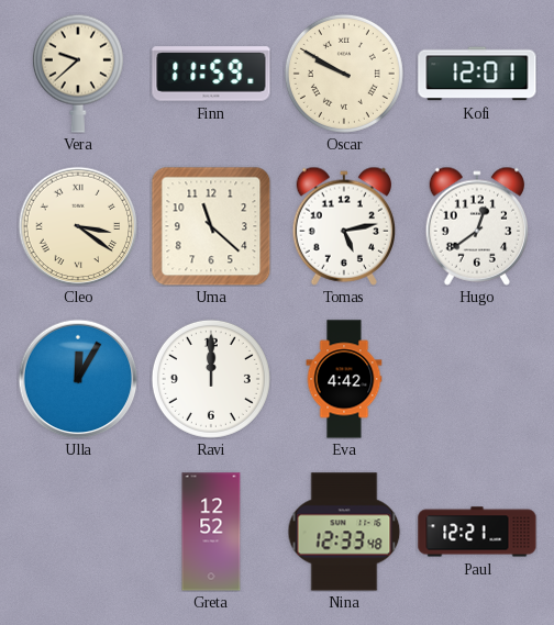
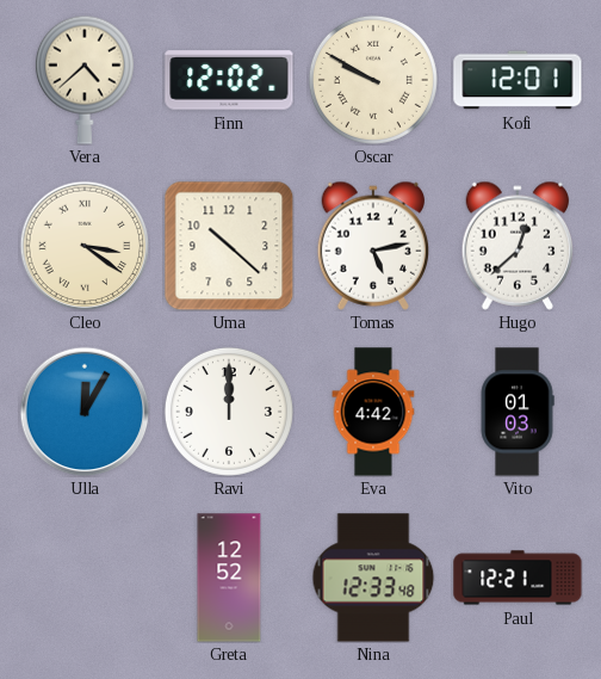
Vera: 9:38 -> 4:38 (85, 80)
Finn: 11:59 -> 12:02 (229, 80)
Uma: 11:22 -> 10:22 (229, 246)
Hugo: 12:39 -> 12:38 (518, 246)
Vito: none -> 01:03 (518, 412)
